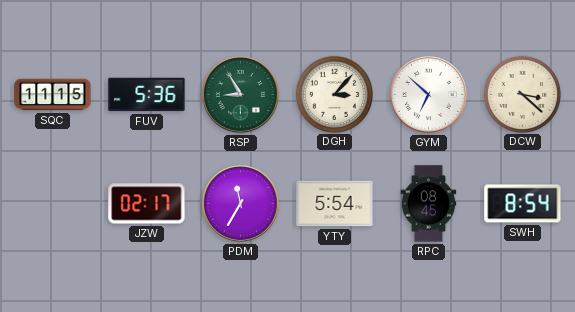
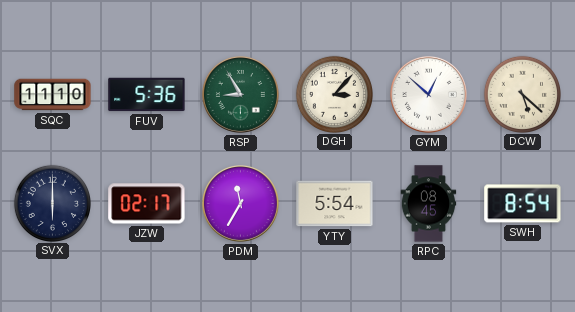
SQC: 11:15 -> 11:10 (53, 95)
GYM: 6:52 -> 12:52 (428, 94)
DCW: 3:22 -> 5:22 (522, 94)
SVX: none -> 6:00 (52, 203)
